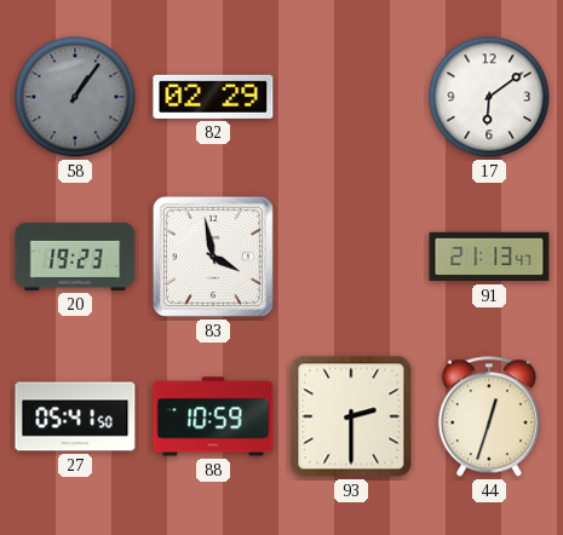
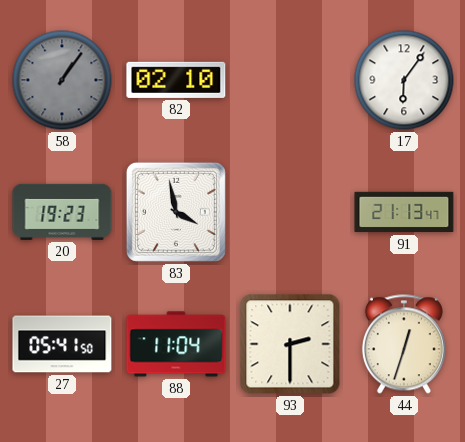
82: 02:29 -> 02:10 (176, 80)
17: 6:09 -> 6:06 (404, 80)
88: 10:59 -> 11:04 (176, 344)
